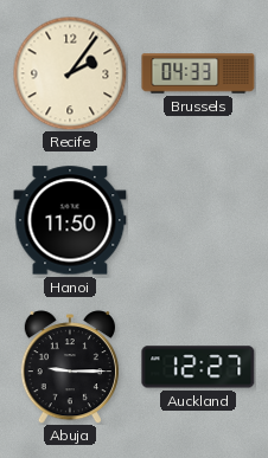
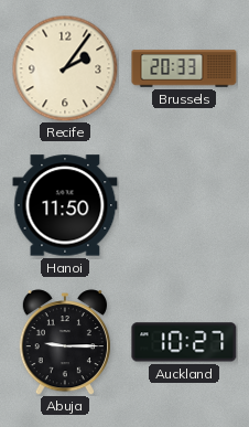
Brussels: 04:33 -> 20:33 (184, 68)
Auckland: 12:27 -> 10:27 (184, 342)
